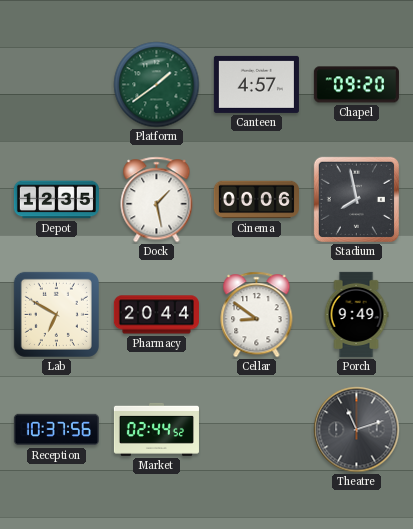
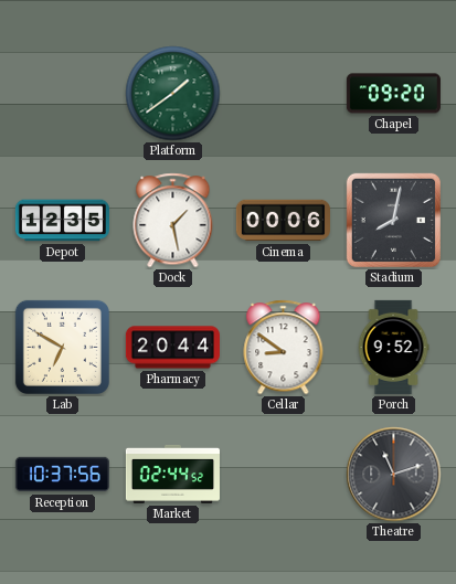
Canteen: 4:57 -> none (256, 84)
Stadium: 7:58 -> 8:02 (393, 220)
Porch: 9:49 -> 9:52 (393, 347)
